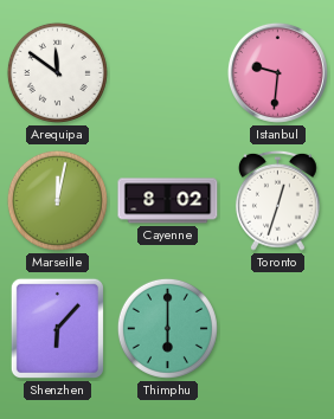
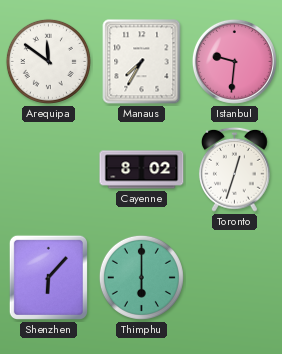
Manaus: none -> 7:35 (142, 62)
Marseille: 12:02 -> none (57, 200)
